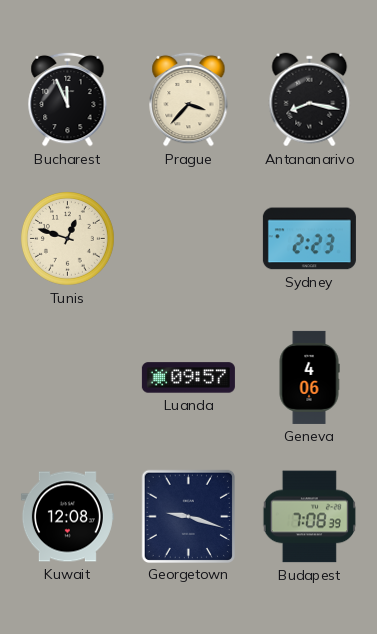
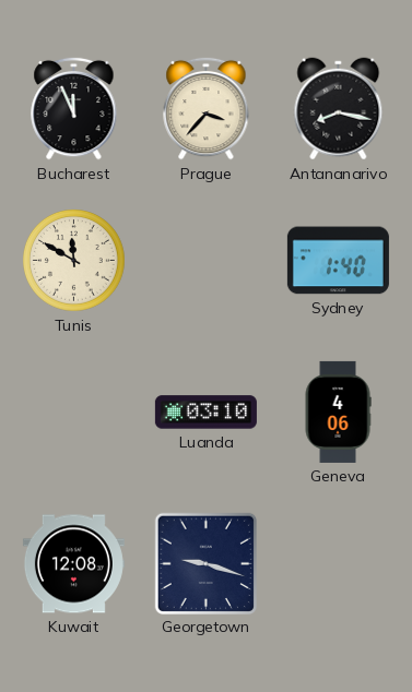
Tunis: 12:48 -> 11:50 (74, 261)
Sydney: 2:23 -> 1:40 (338, 261)
Luanda: 09:57 -> 03:10 (205, 413)
Budapest: 7:08 -> none (309, 517)
